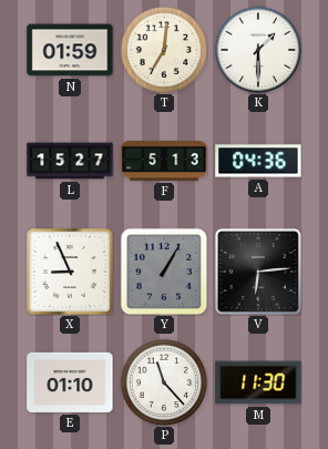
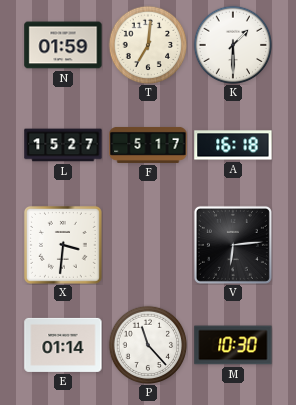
F: 5:13 -> 5:17 (148, 145)
A: 04:36 -> 16:18 (233, 145)
X: 8:56 -> 3:31 (63, 245)
Y: 1:05 -> none (164, 272)
E: 01:10 -> 01:14 (63, 345)
M: 11:30 -> 10:30 (233, 345)
